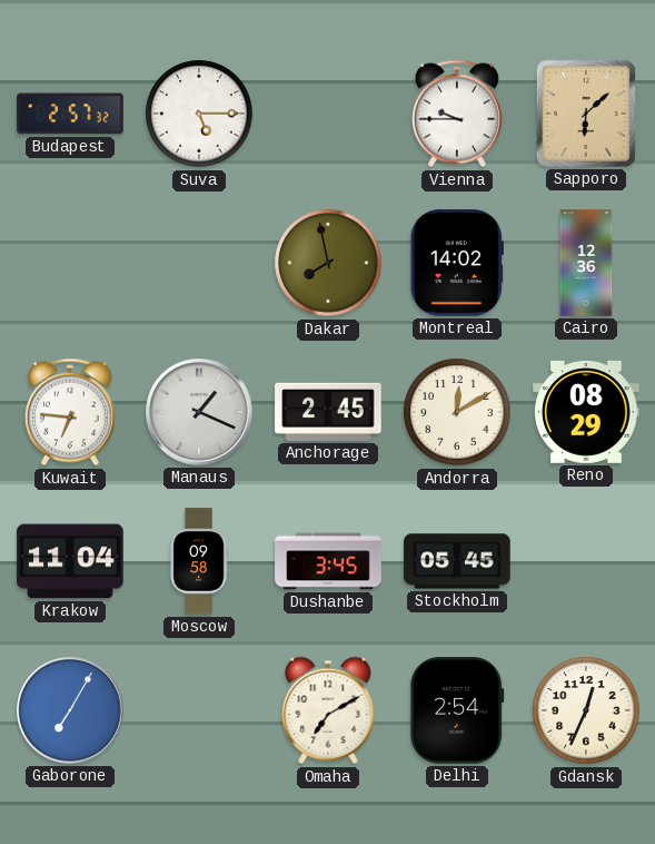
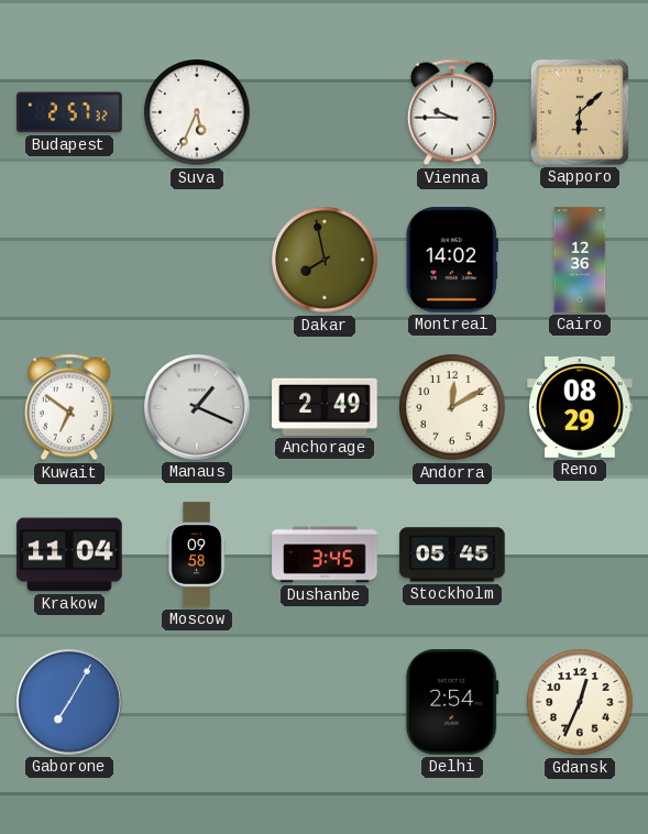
Suva: 5:15 -> 5:34 (197, 112)
Kuwait: 6:46 -> 6:51 (69, 407)
Anchorage: 2:45 -> 2:49 (325, 407)
Omaha: 7:10 -> none (328, 710)
